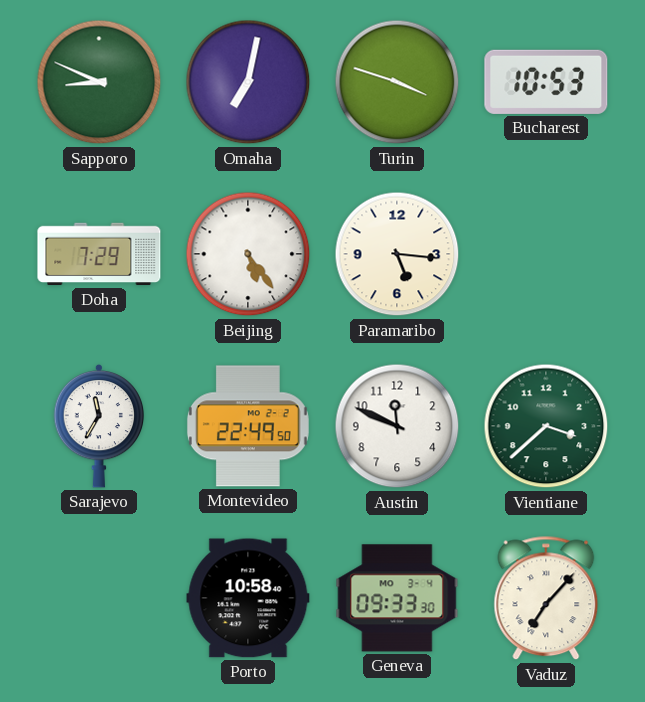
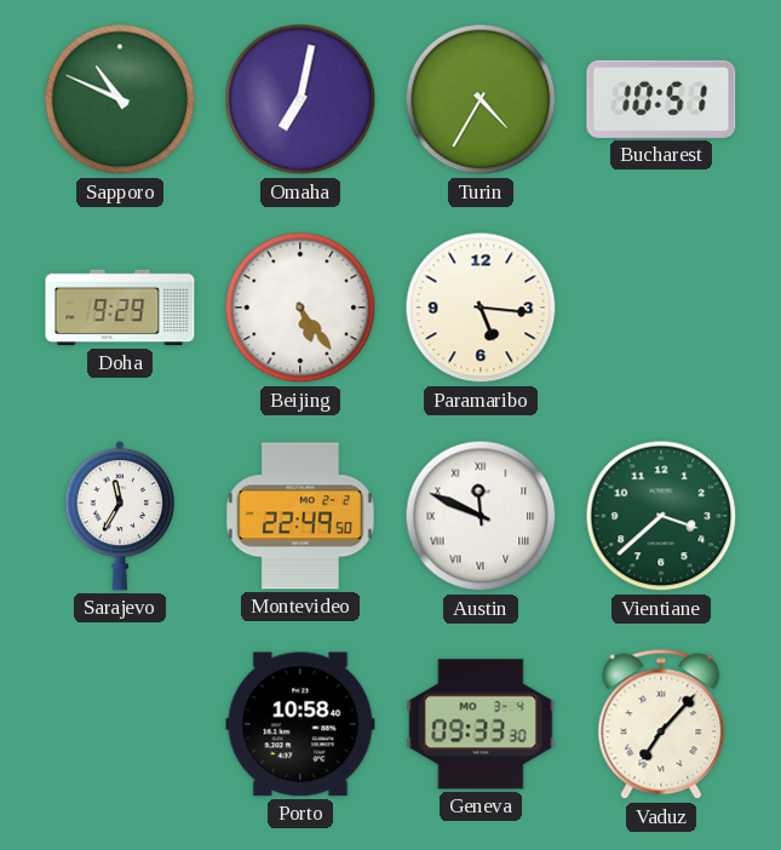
Sapporo: 8:49 -> 10:49 (120, 99)
Turin: 3:48 -> 4:35 (481, 99)
Bucharest: 10:53 -> 10:51 (661, 99)
Doha: 7:29 -> 9:29 (120, 308)
Austin numerals: Arabic -> Roman (481, 516)
